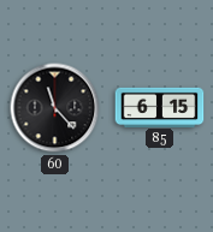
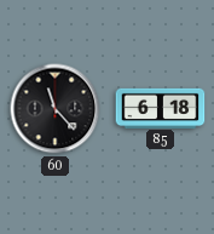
85: 6:15 -> 6:18 (161, 108)
